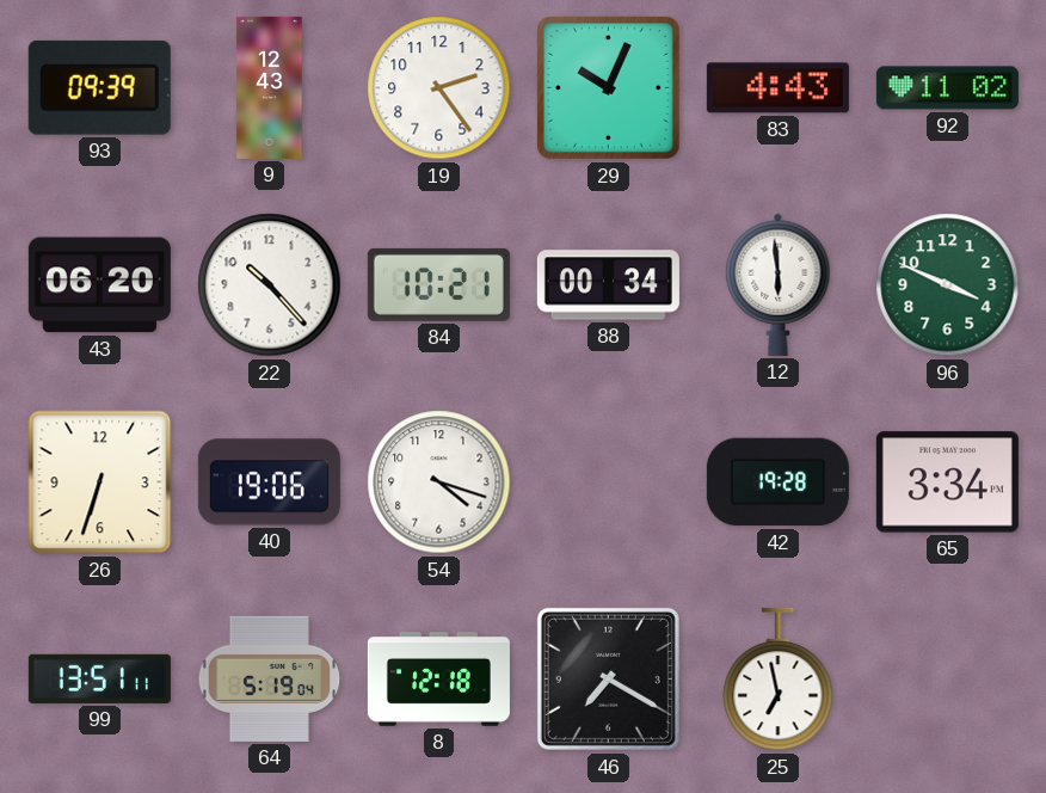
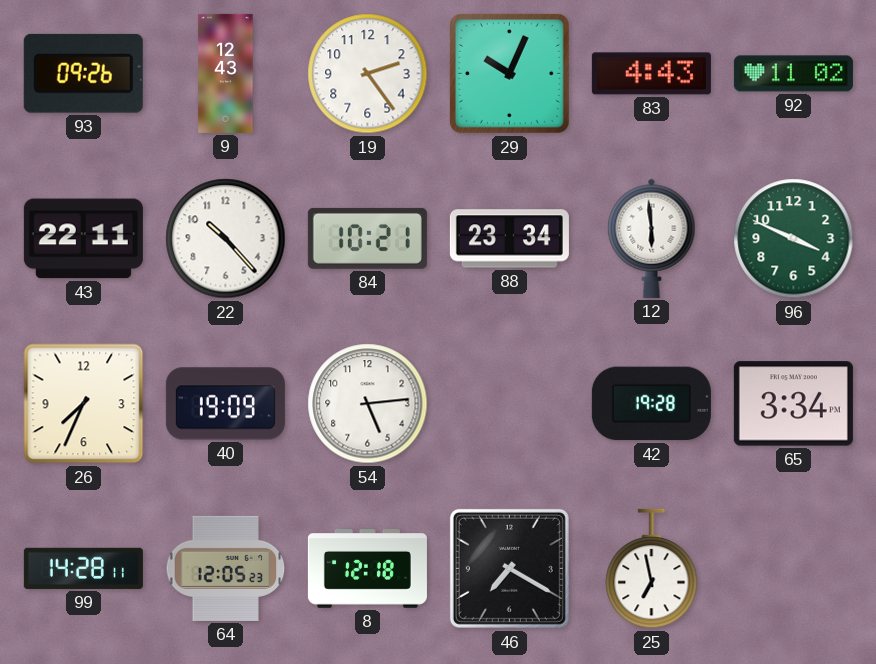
93: 09:39 -> 09:26 (83, 73)
43: 06:20 -> 22:11 (83, 239)
88: 00:34 -> 23:34 (509, 239)
26: 6:33 -> 7:34 (84, 404)
40: 19:06 -> 19:09 (225, 404)
54: 4:18 -> 5:14 (368, 404)
99: 13:51 -> 14:28 (83, 568)
64: 5:19 -> 12:05 (226, 568)
